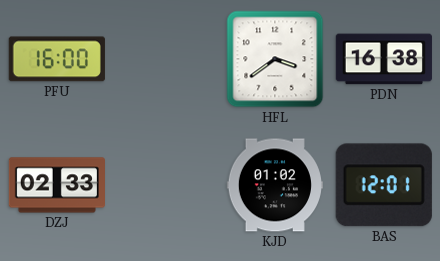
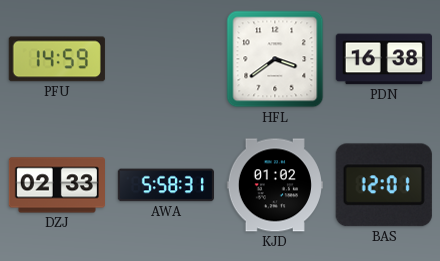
PFU: 16:00 -> 14:59 (57, 59)
AWA: none -> 5:58 (165, 185)
